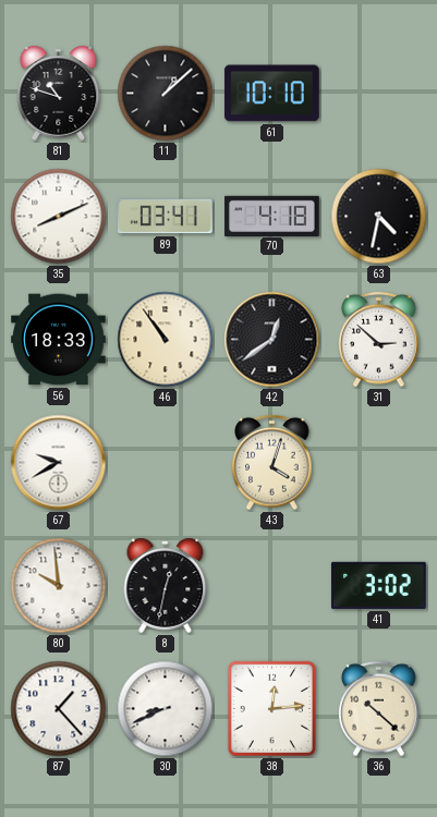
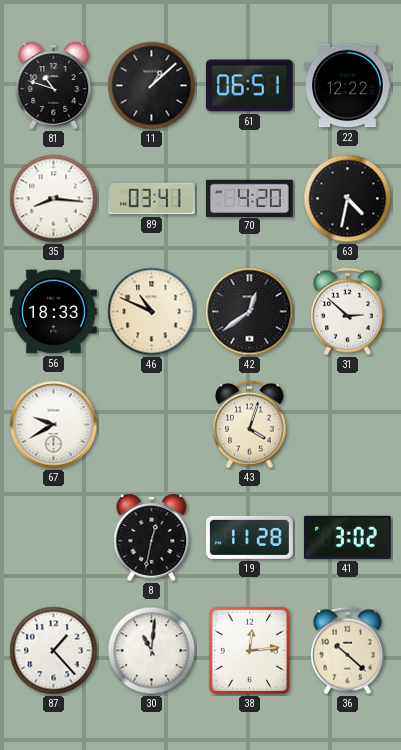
61: 10:10 -> 06:51 (250, 86)
22: none -> 12:22 (348, 86)
35: 8:11 -> 8:16 (54, 199)
70: 4:18 -> 4:20 (250, 198)
46: 10:54 -> 10:49 (152, 312)
80: 9:59 -> none (59, 586)
19: none -> 11:28 (250, 537)
30: 8:41 -> 11:01 (152, 651)
